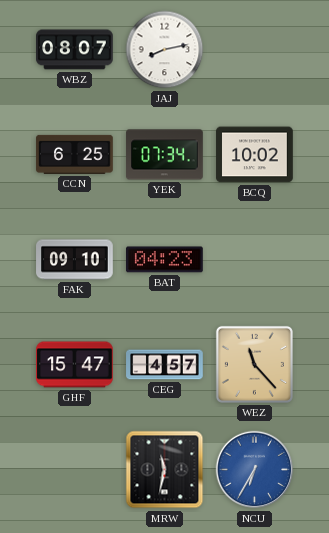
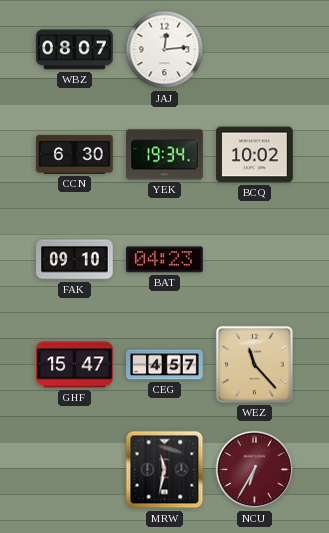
JAJ: 8:13 -> 12:14 (165, 50)
CCN: 6:25 -> 6:30 (75, 154)
YEK: 07:34 -> 19:34 (165, 155)
NCU dial: blue -> burgundy (255, 470)
